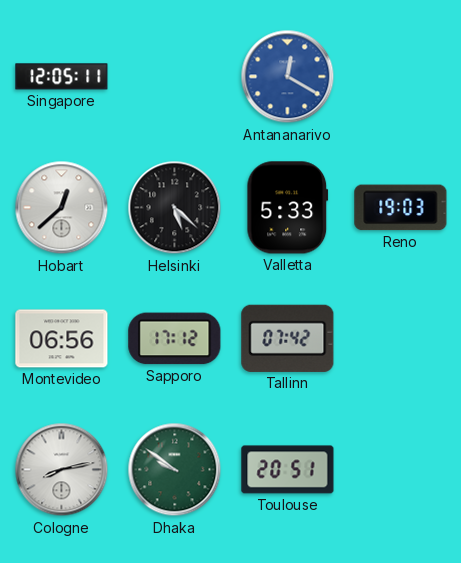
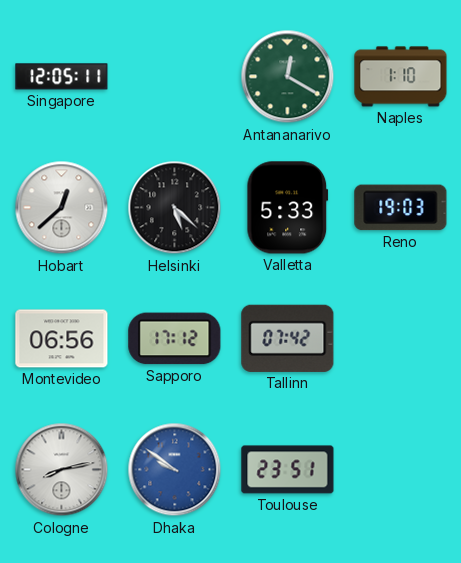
Antananarivo dial: blue -> green (288, 77)
Naples: none -> 1:10 (401, 77)
Dhaka dial: green -> blue (175, 470)
Toulouse: 20:51 -> 23:51 (288, 470)
